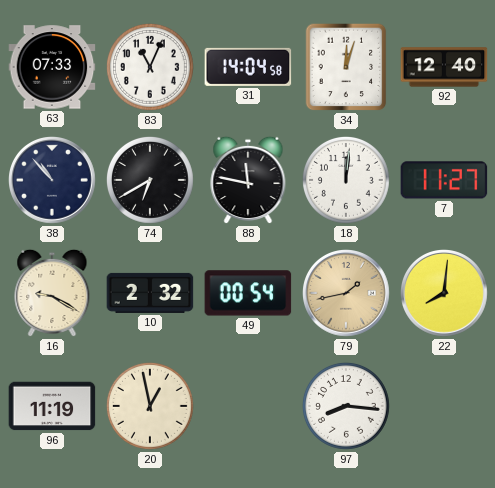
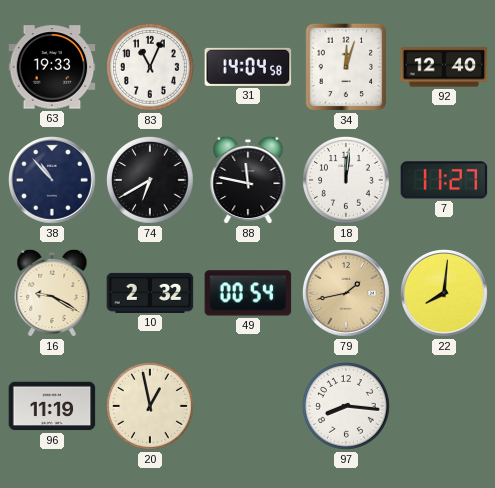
63: 07:33 -> 19:33 (52, 67)
